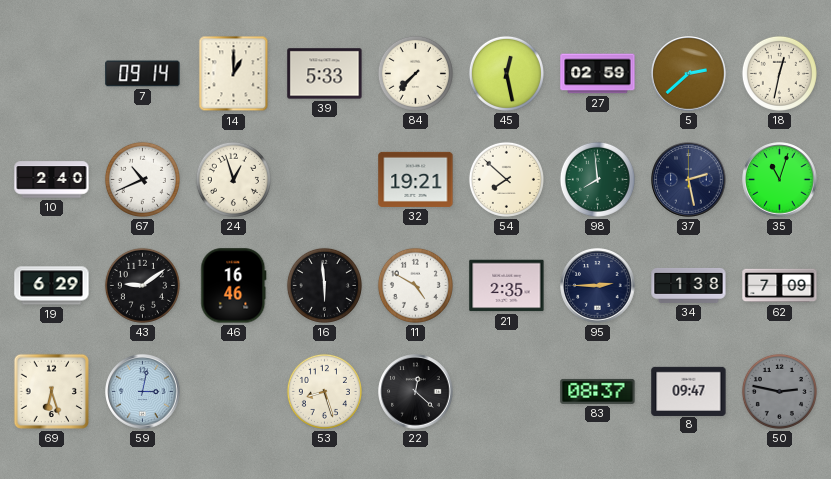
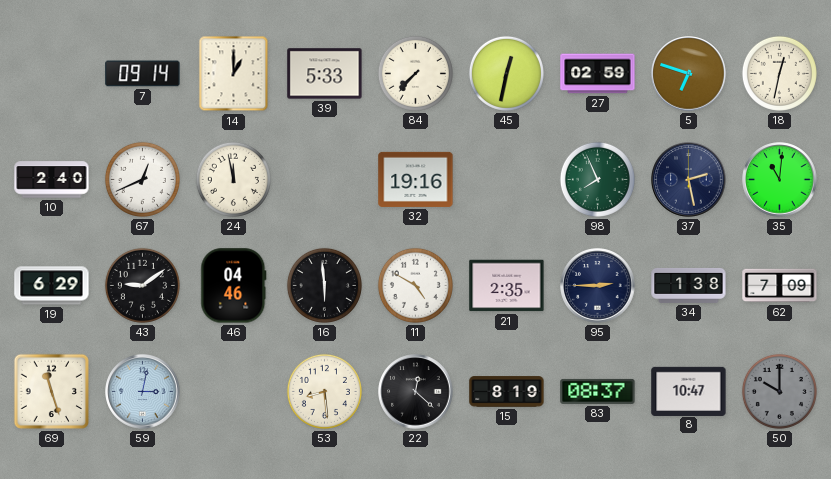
45: 12:28 -> 12:32 (506, 73)
5: 2:38 -> 6:48 (689, 74)
67: 10:41 -> 12:41 (142, 179)
24: 12:57 -> 11:58 (233, 179)
32: 19:21 -> 19:16 (416, 179)
54: 7:52 -> none (506, 179)
98: 7:59 -> 7:56 (597, 179)
35: 11:03 -> 11:01 (780, 180)
46: 16:46 -> 04:46 (234, 286)
69: 6:27 -> 11:27 (51, 391)
53: 8:27 -> 8:29 (324, 391)
15: none -> 8:19 (507, 392)
8: 09:47 -> 10:47 (689, 391)
50: 2:47 -> 10:00 (779, 391)
